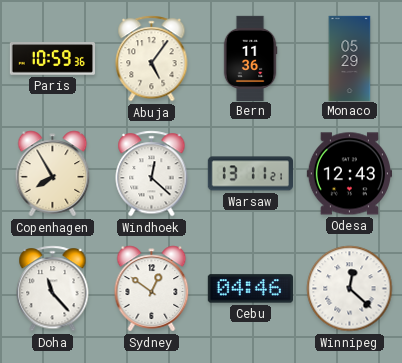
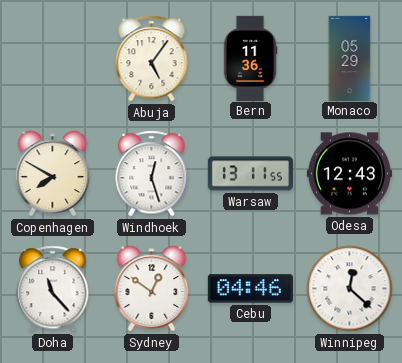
Paris: 10:59 -> none (52, 59)
Copenhagen: 7:55 -> 7:50 (53, 174)
Windhoek: 12:22 -> 12:27 (152, 174)
Warsaw: 13:11:21 -> 13:11:55 (250, 174)
